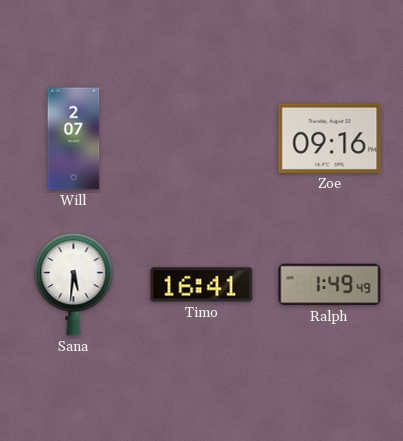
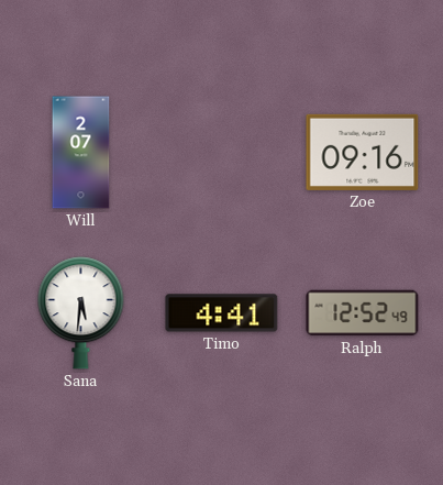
Timo: 16:41 -> 4:41 (222, 313)
Ralph: 1:49 -> 12:52 (363, 313)
